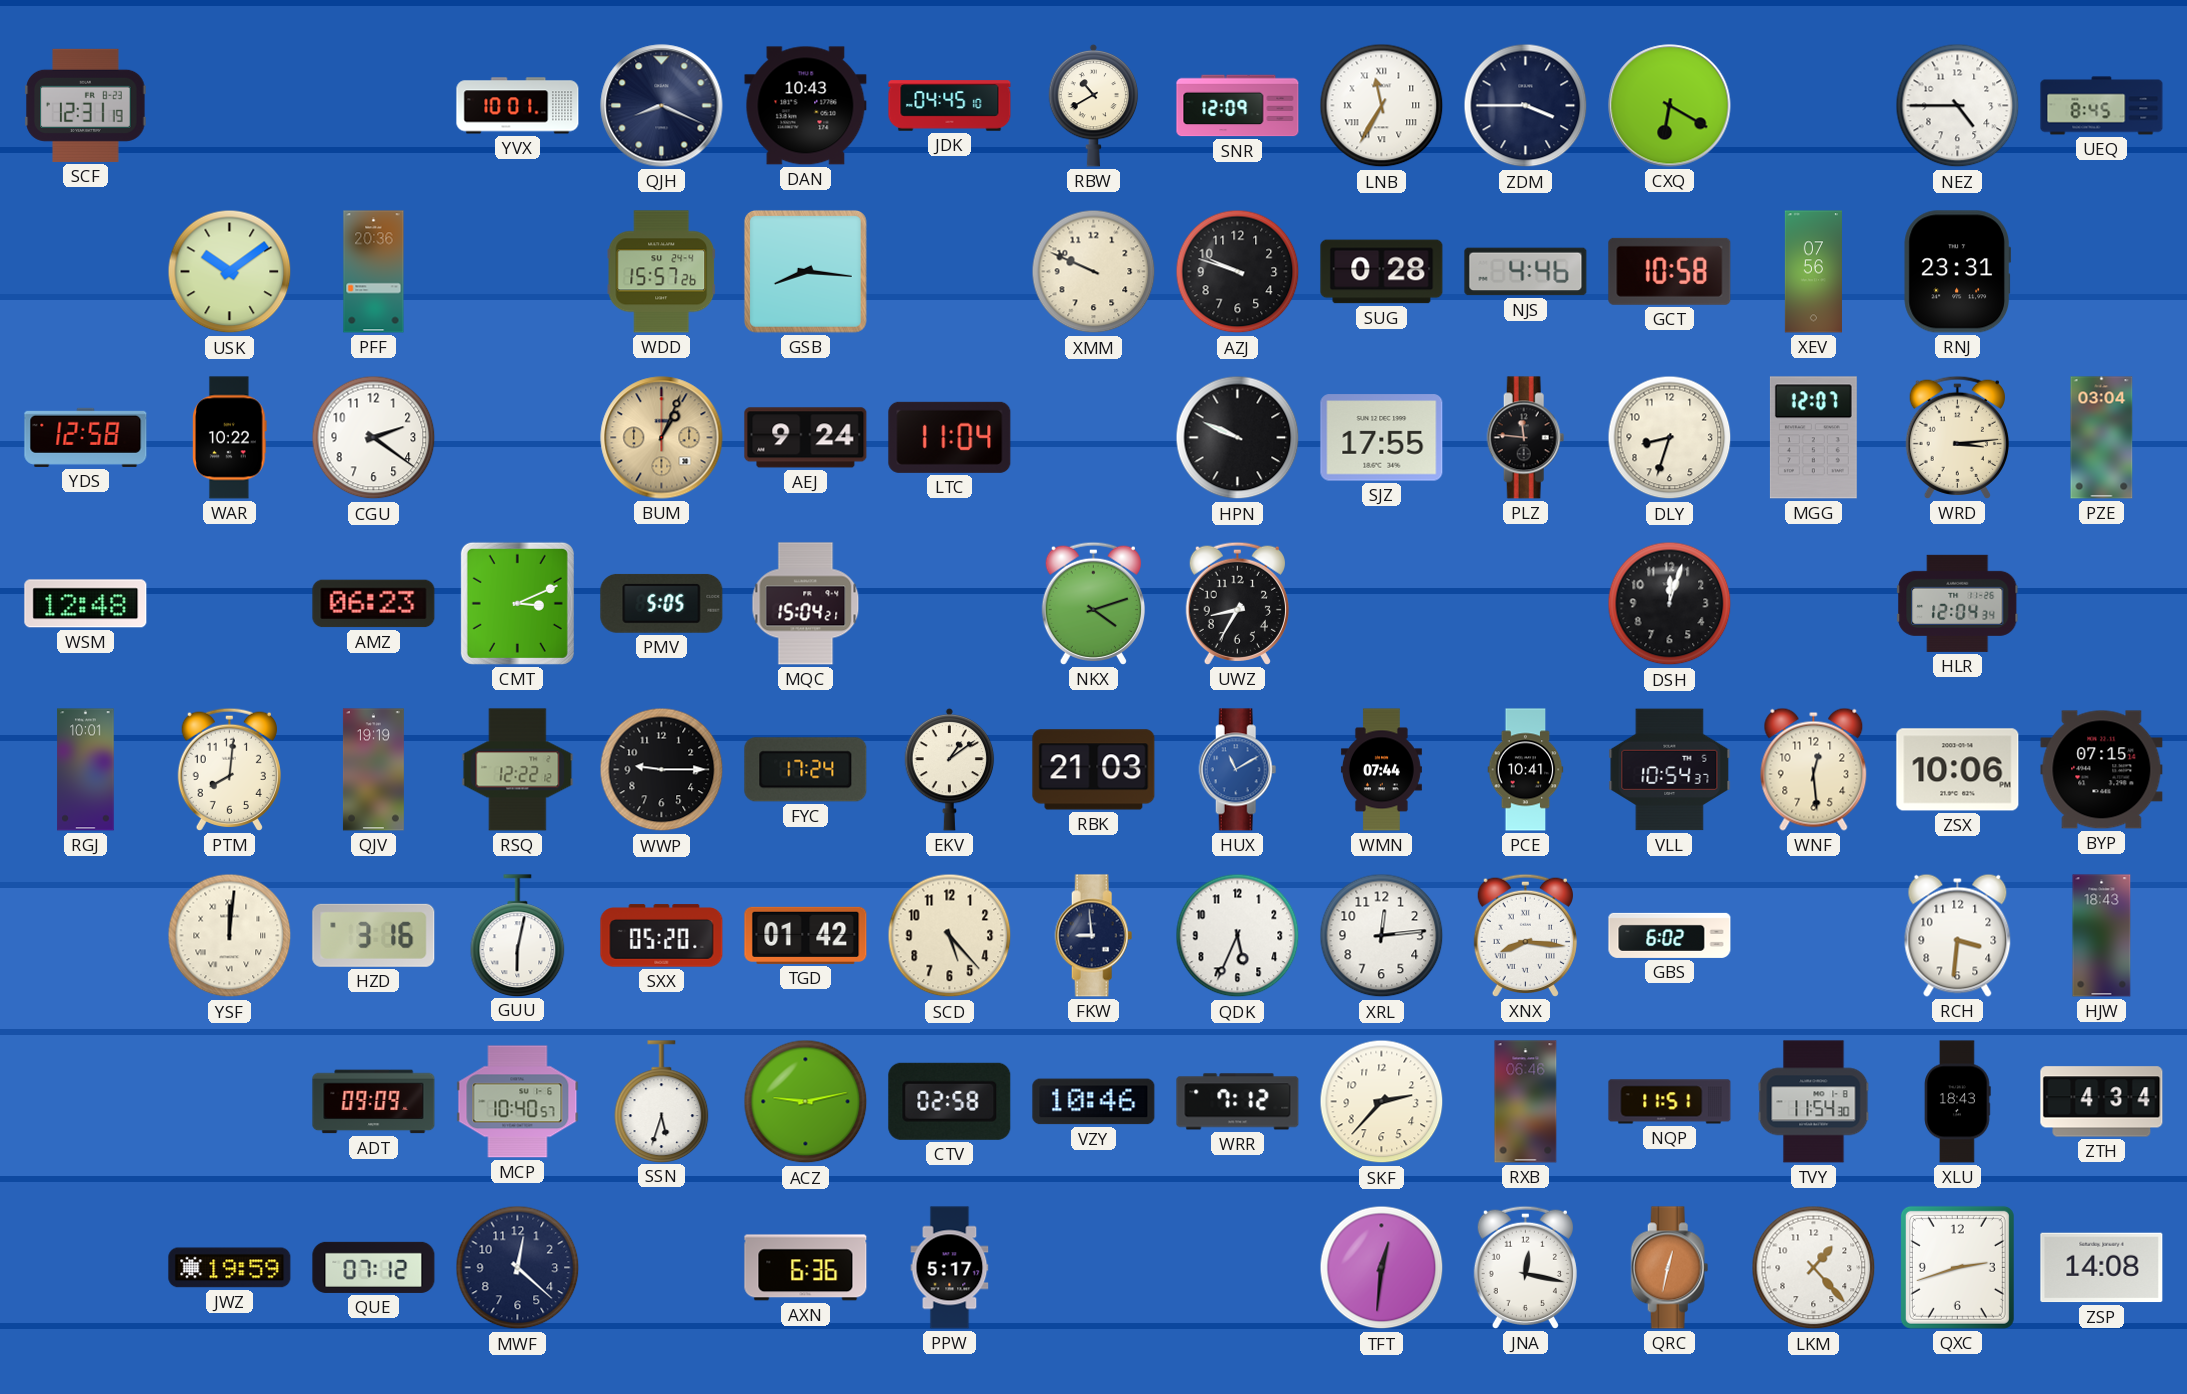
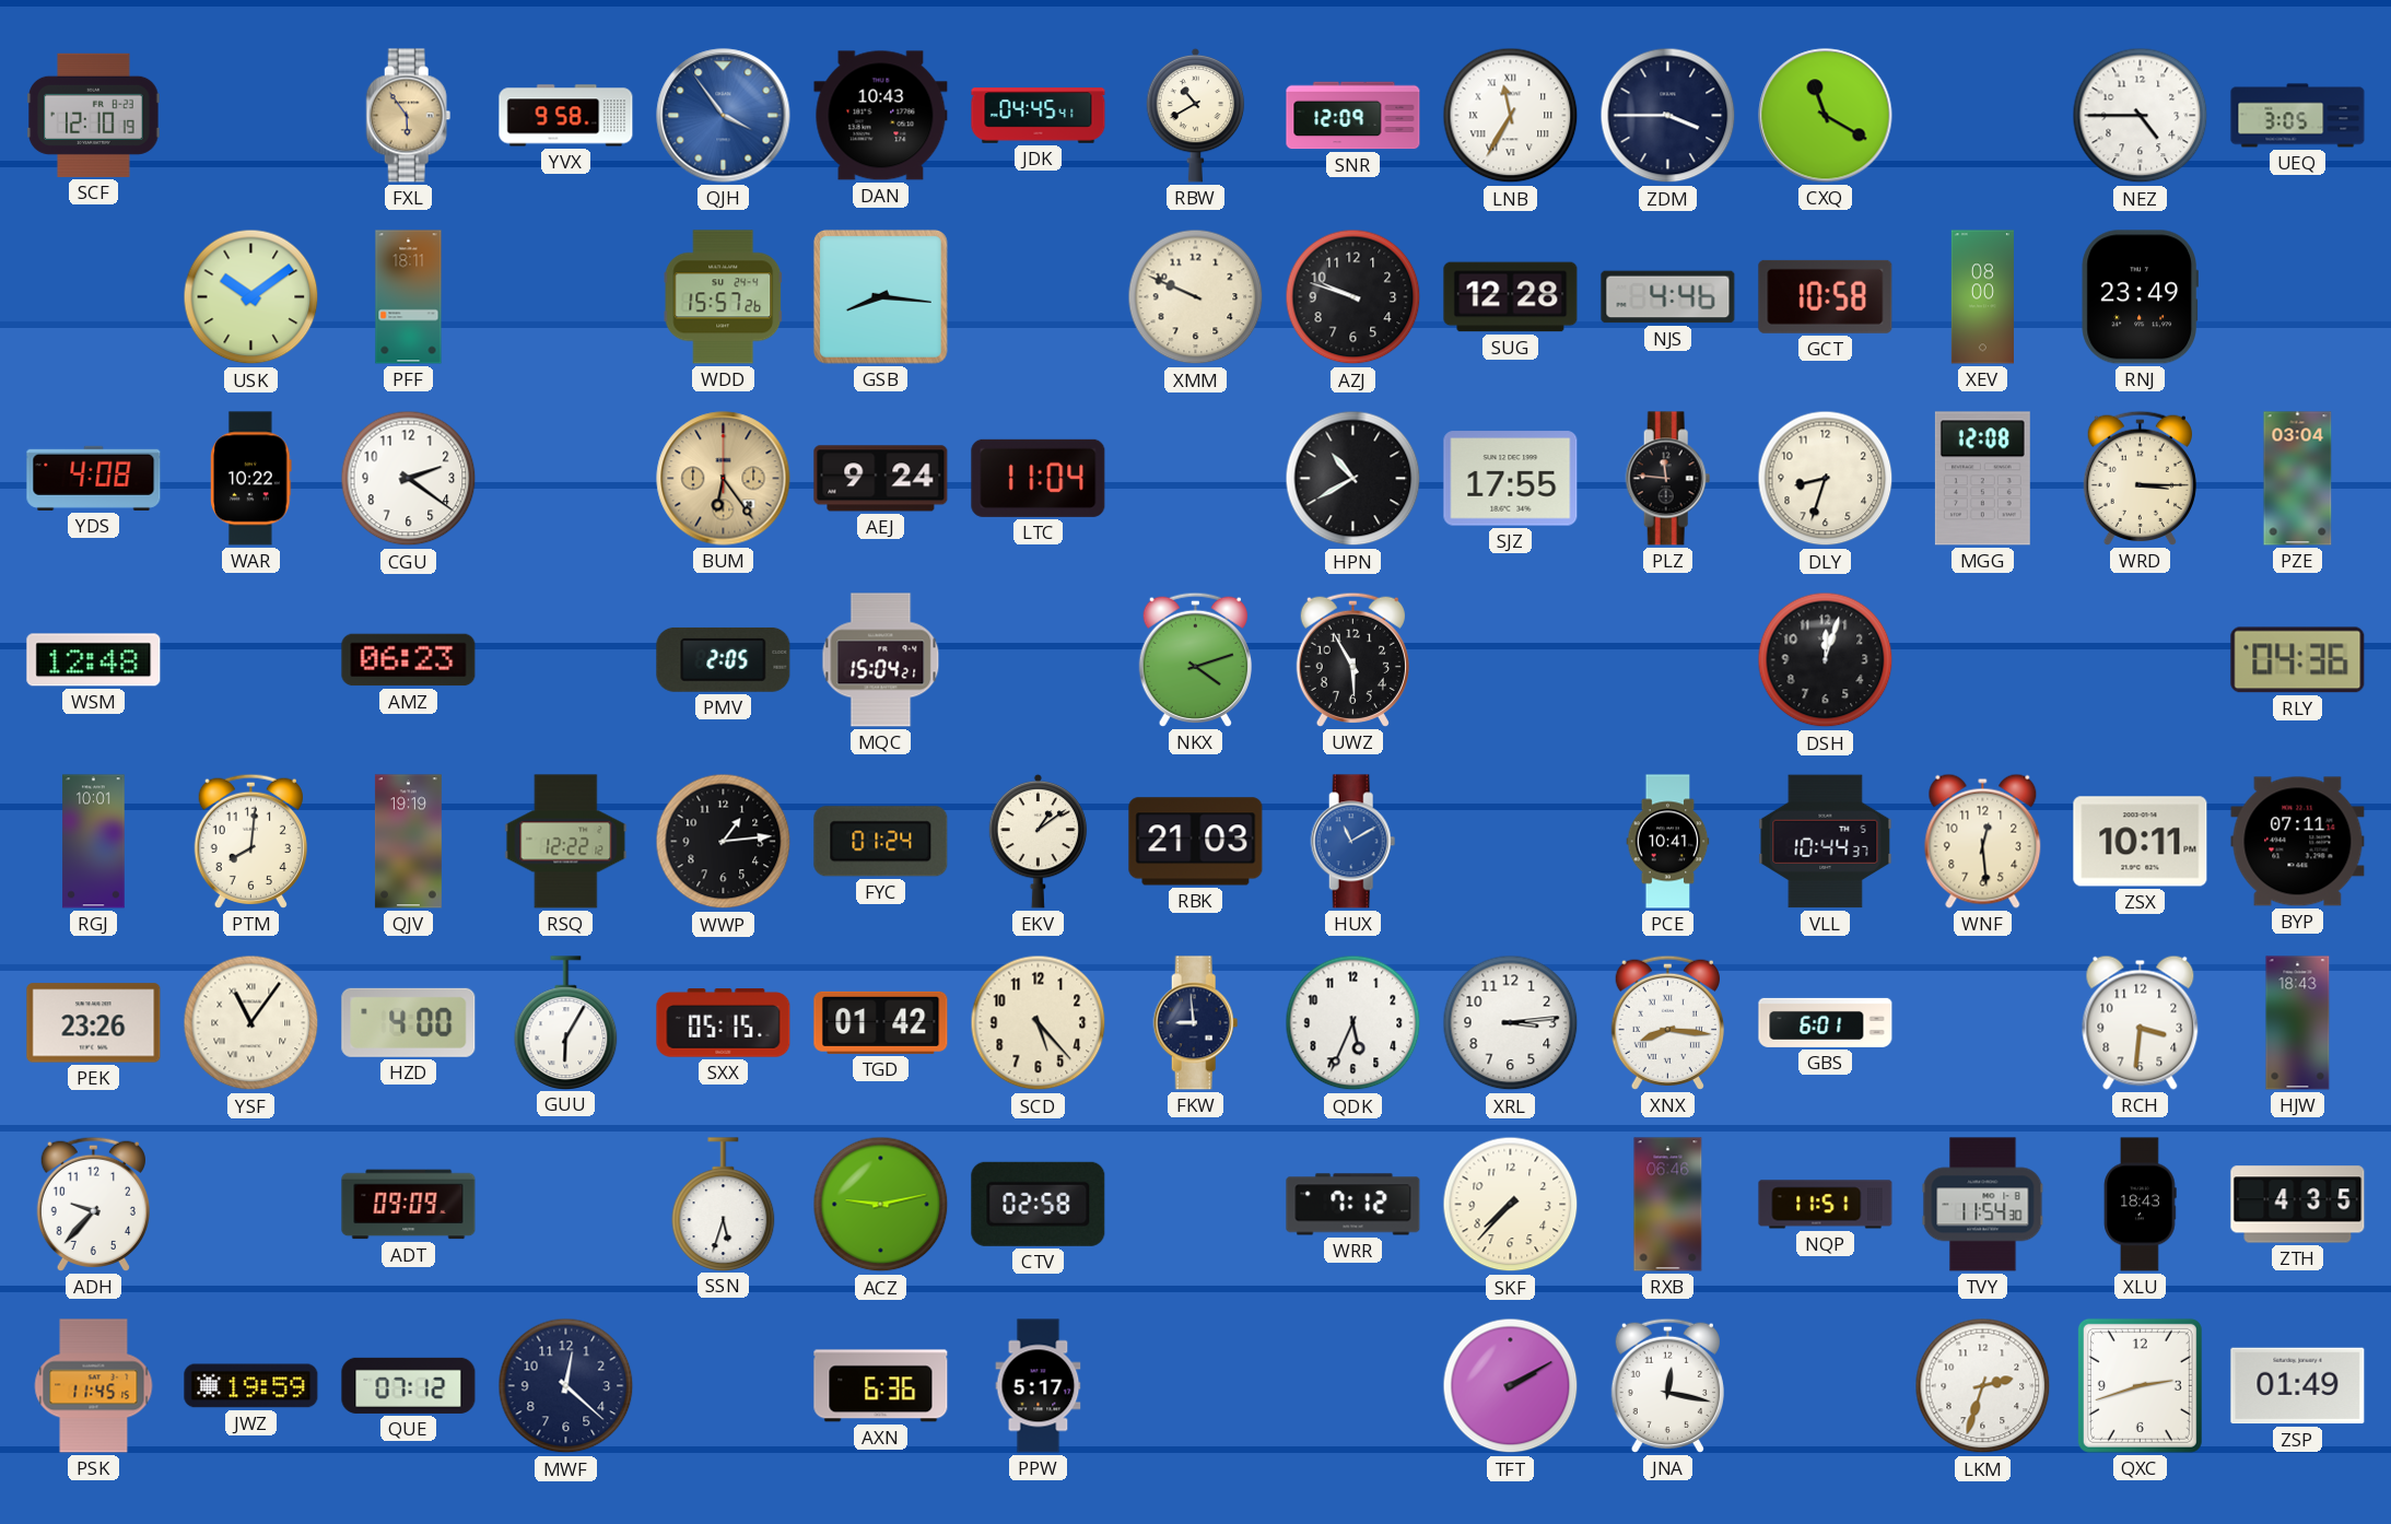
SCF: 12:31 -> 12:10 (94, 115)
FXL: none -> 5:54 (409, 116)
YVX: 10:01 -> 9:58 (566, 116)
QJH: 8:19 -> 3:54 (724, 116)
QJH dial: navy -> blue (724, 116)
JDK: 04:45:10 -> 04:45:41 (1039, 116)
CXQ: 6:20 -> 11:20 (1826, 116)
UEQ: 8:45 -> 3:05 (2298, 116)
PFF: 20:36 -> 18:11 (409, 297)
SUG: 0:28 -> 12:28 (1511, 297)
XEV: 07:56 -> 08:00 (1982, 297)
RNJ: 23:31 -> 23:49 (2140, 297)
YDS: 12:58 -> 4:08 (94, 478)
BUM: 1:04 -> 6:24 (724, 479)
HPN: 9:49 -> 10:40 (1353, 479)
MGG: 12:07 -> 12:08 (1982, 479)
WRD: 3:14 -> 3:15 (2140, 478)
CMT: 3:11 -> none (517, 603)
PMV: 5:05 -> 2:05 (724, 659)
UWZ: 8:35 -> 5:55 (1352, 659)
HLR: 12:04 -> none (1958, 603)
RLY: none -> 04:36 (2298, 660)
WWP: 9:15 -> 1:14 (724, 842)
FYC: 17:24 -> 01:24 (881, 842)
WMN: 07:44 -> none (1381, 770)
VLL: 10:54 -> 10:44 (1826, 842)
ZSX: 10:06 -> 10:11 (2141, 842)
BYP: 07:15 -> 07:11 (2298, 842)
PEK: none -> 23:26 (94, 1023)
YSF: 12:01 -> 11:06 (251, 1023)
HZD: 3:16 -> 4:00 (409, 1022)
GUU: 6:02 -> 6:05 (566, 1022)
SXX: 05:20 -> 05:15 (724, 1023)
XRL: 12:14 -> 3:14 (1511, 1023)
GBS: 6:02 -> 6:01 (1826, 1022)
ADH: none -> 9:37 (93, 1204)
MCP: 10:40 -> none (518, 1102)
VZY: 10:46 -> none (1094, 1102)
SKF: 2:37 -> 7:37 (1511, 1205)
ZTH: 4:34 -> 4:35 (2298, 1205)
PSK: none -> 11:45 (94, 1386)
TFT: 12:31 -> 2:10 (1511, 1386)
QRC: 12:32 -> none (1670, 1268)
LKM: 1:23 -> 2:33 (1983, 1386)
ZSP: 14:08 -> 01:49 (2298, 1386)
